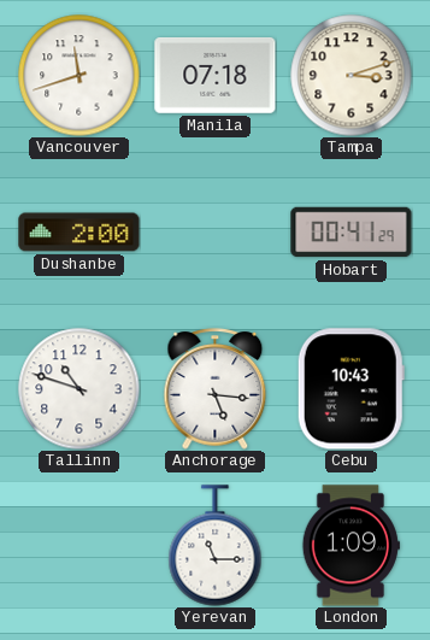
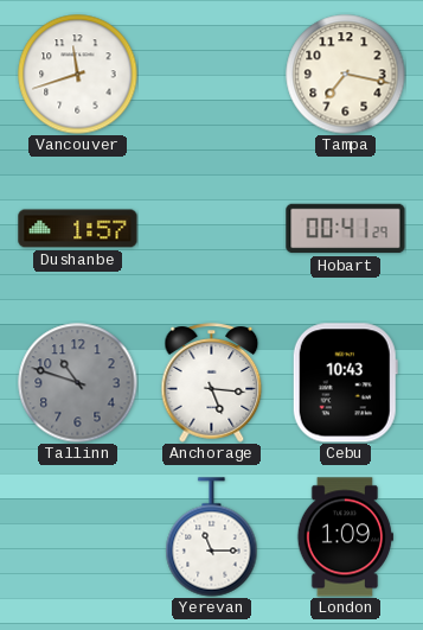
Manila: 07:18 -> none (216, 76)
Tampa: 3:12 -> 7:17 (346, 75)
Dushanbe: 2:00 -> 1:57 (78, 229)
Tallinn dial: white -> grey (78, 383)
